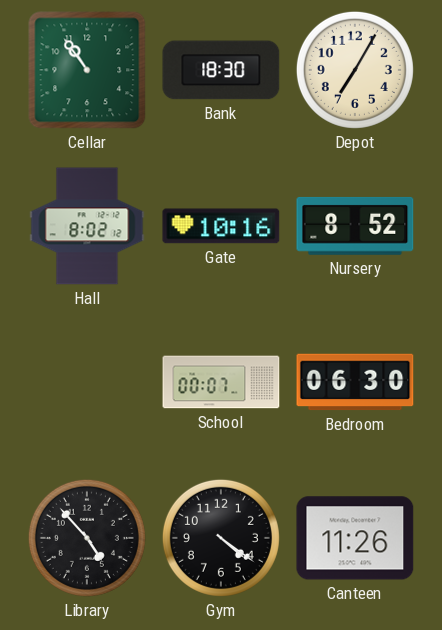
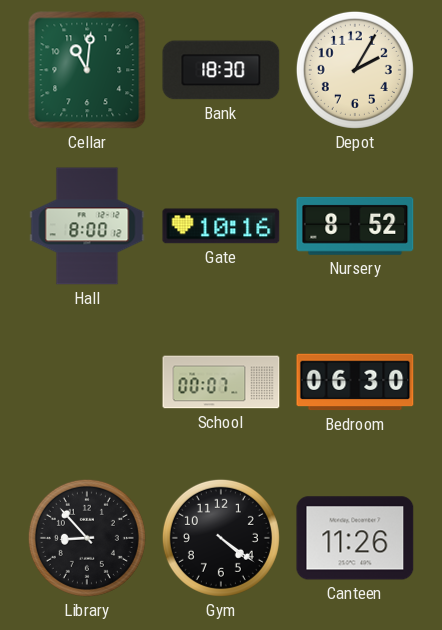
Cellar: 10:54 -> 11:01 (87, 70)
Depot: 7:05 -> 2:05 (355, 70)
Hall: 8:02 -> 8:00 (87, 226)
Library: 4:53 -> 8:53 (87, 538)
